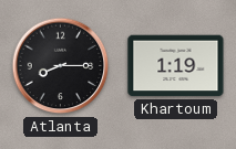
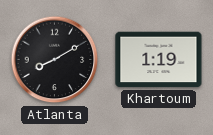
Atlanta: 8:15 -> 8:10 (55, 60)
